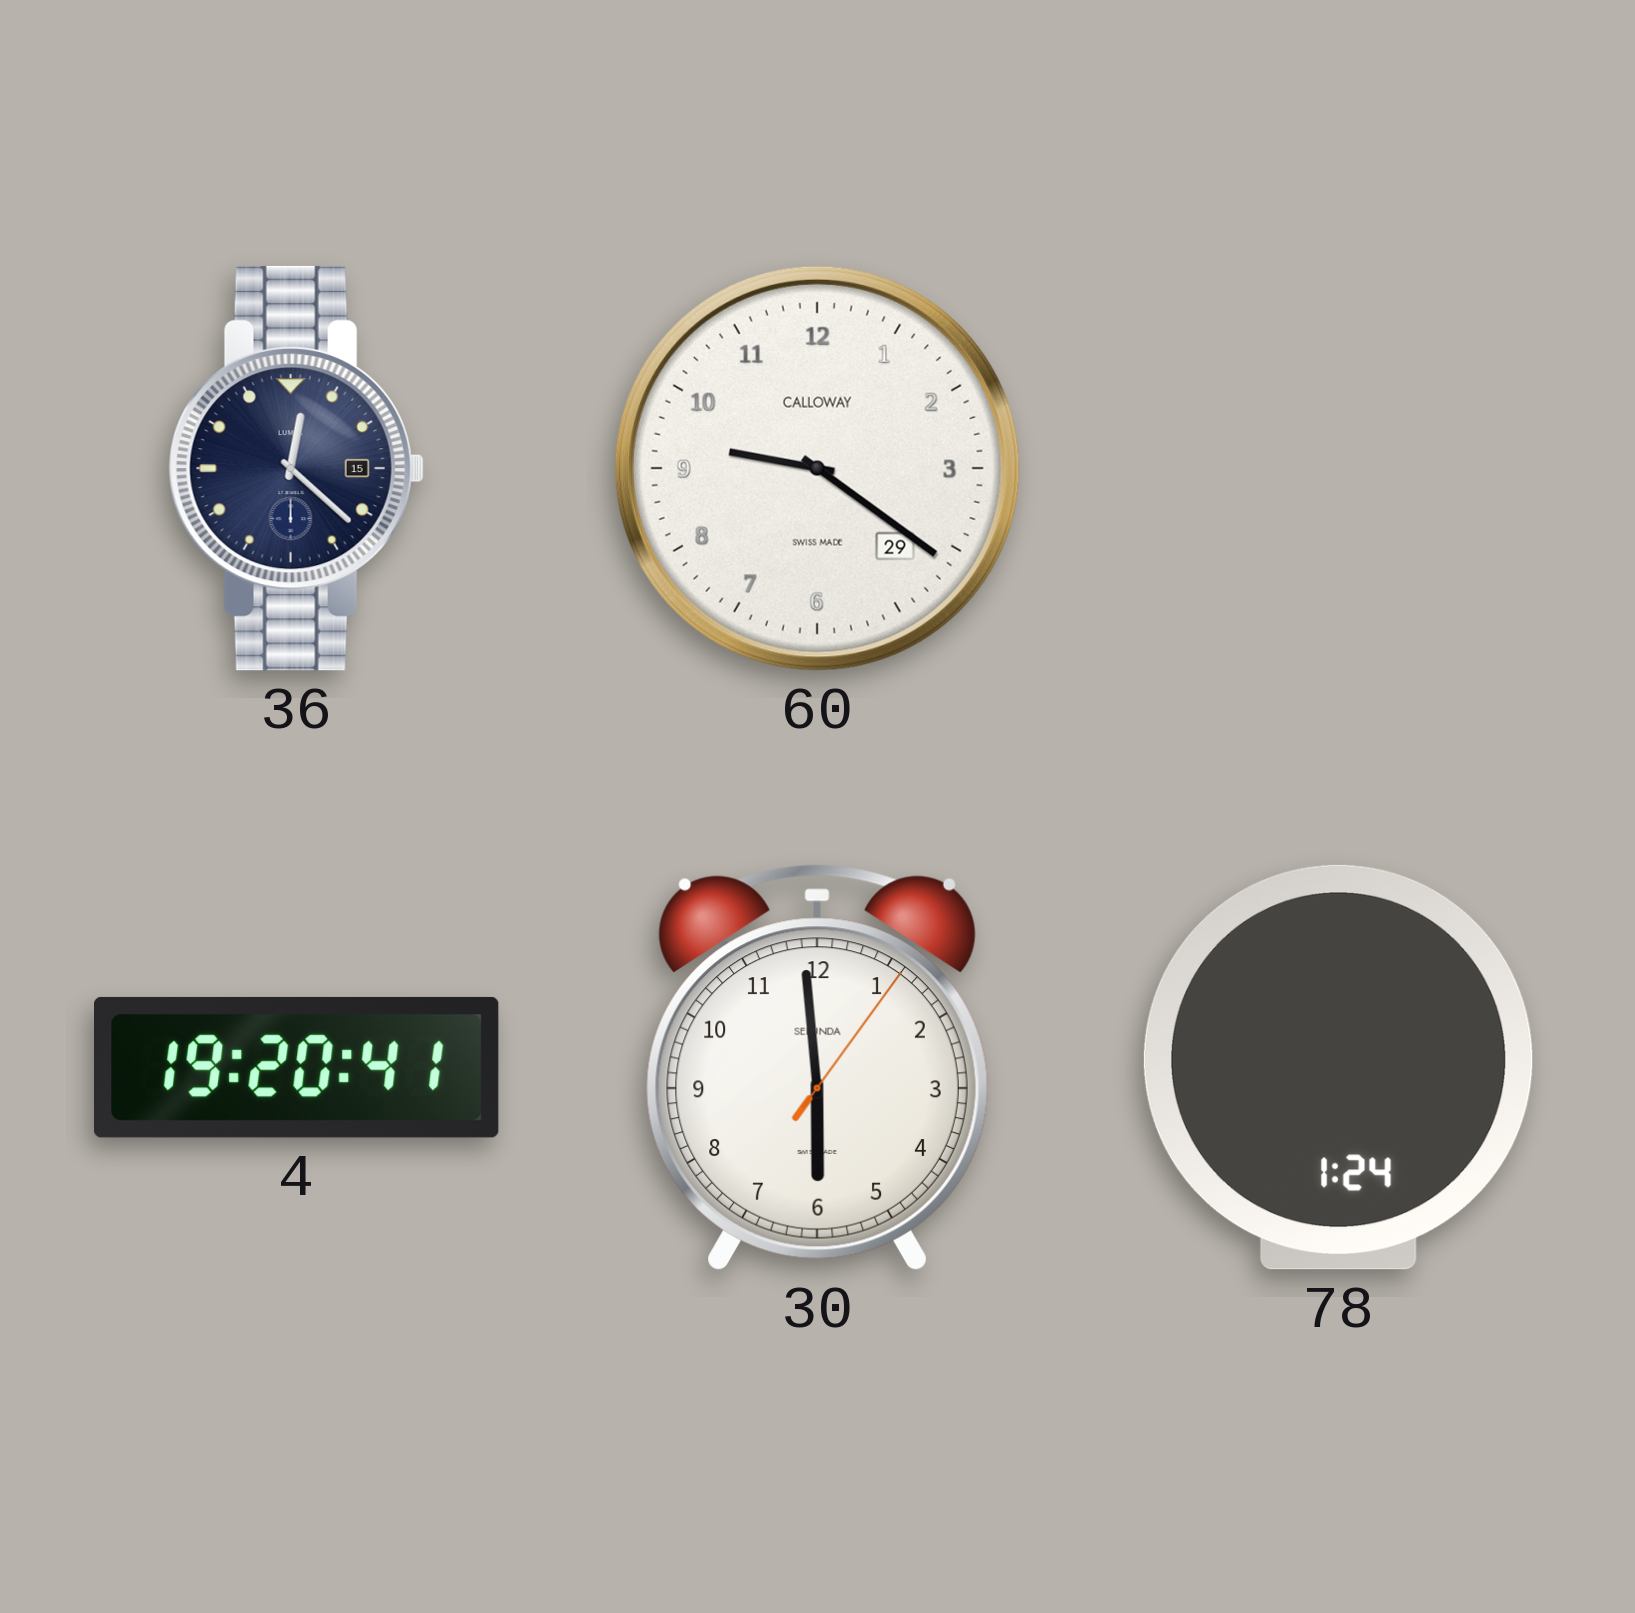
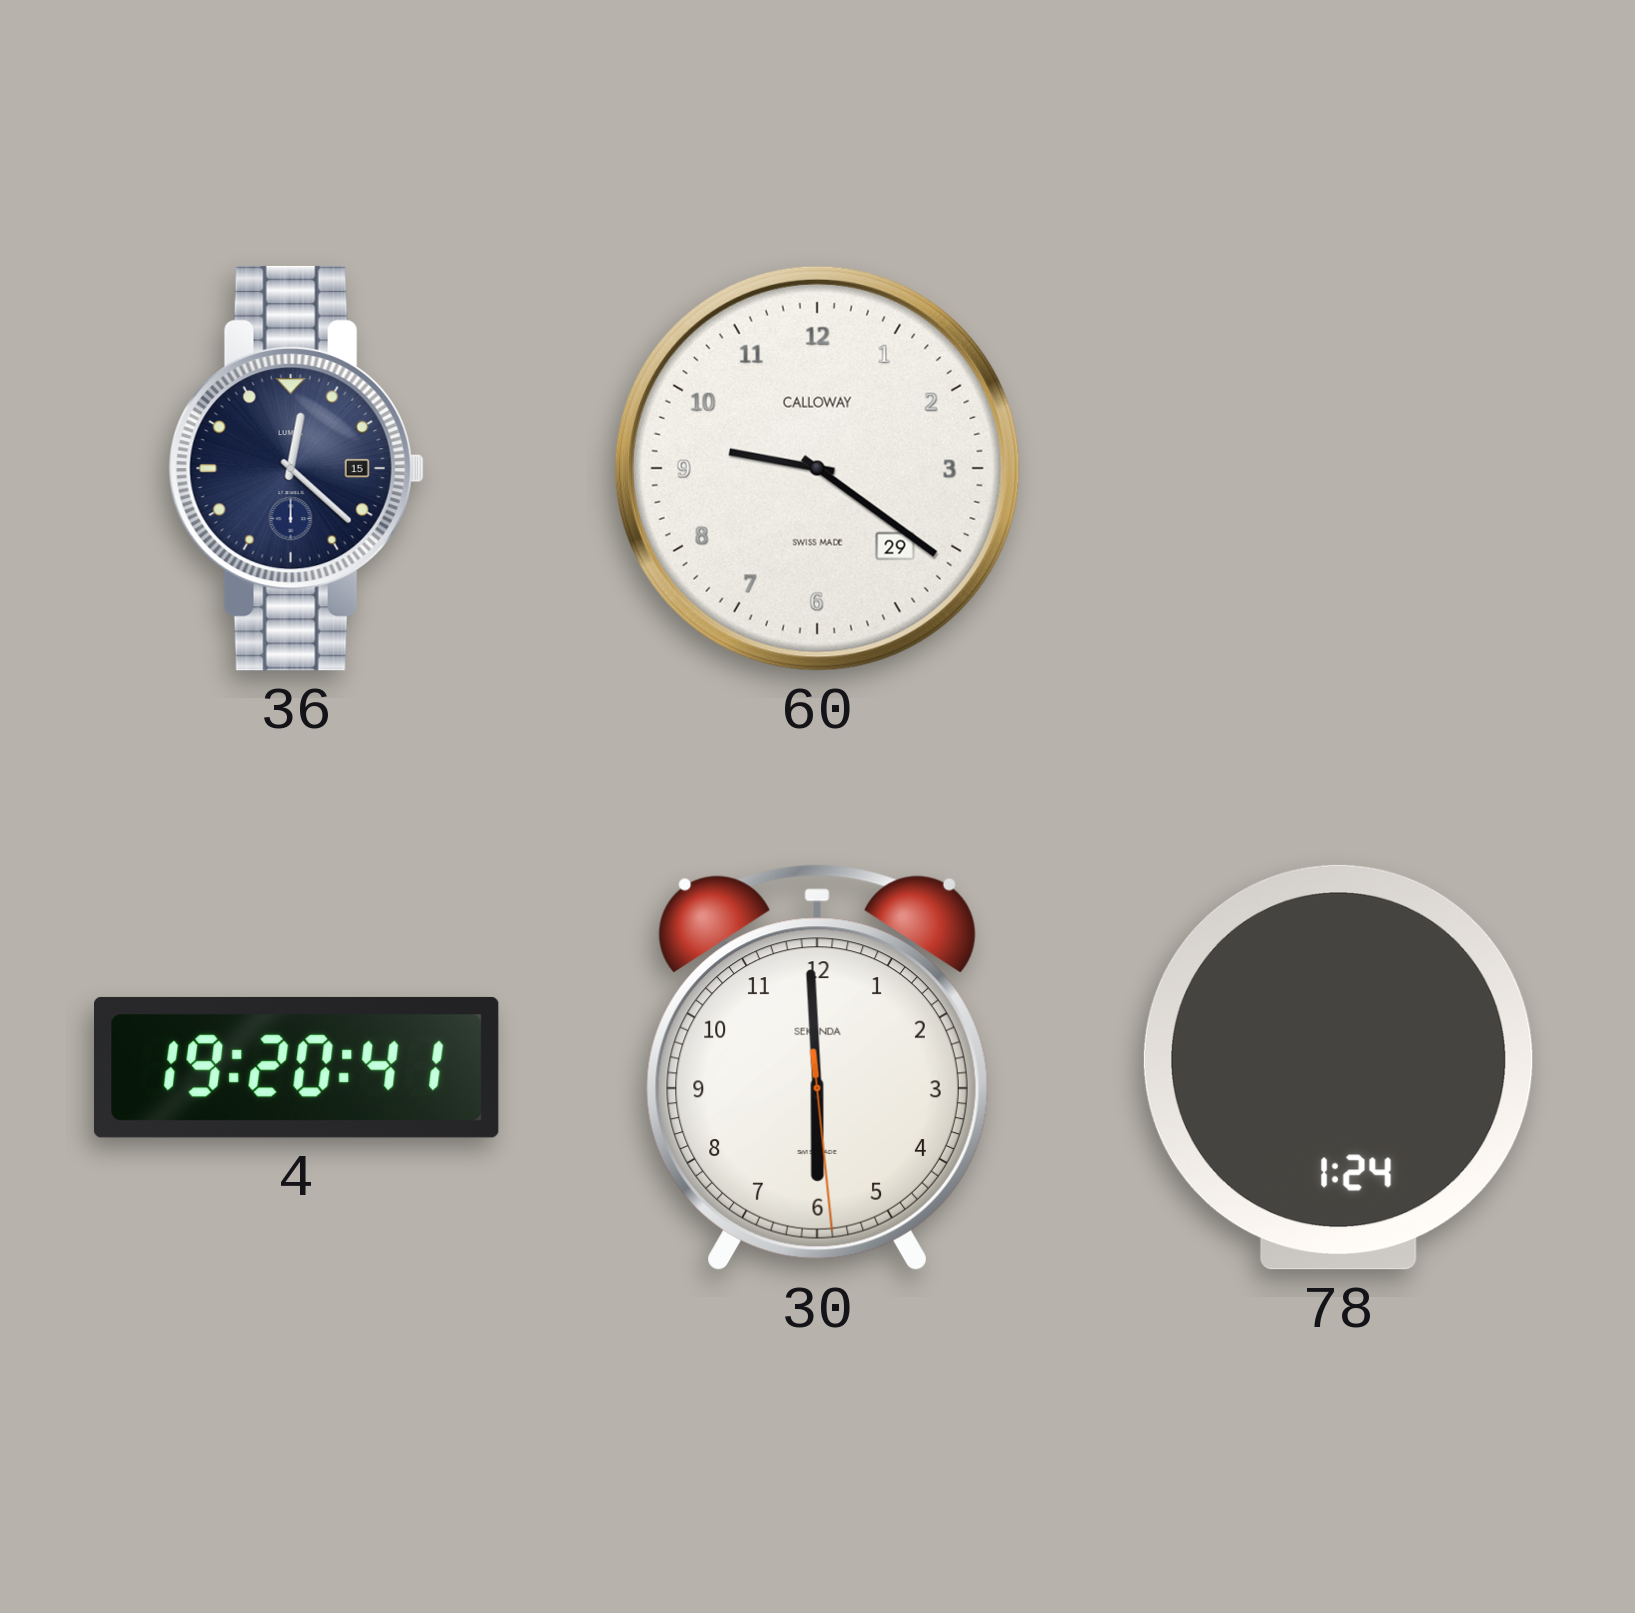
30: 5:59:06 -> 5:59:29 (817, 1067)
